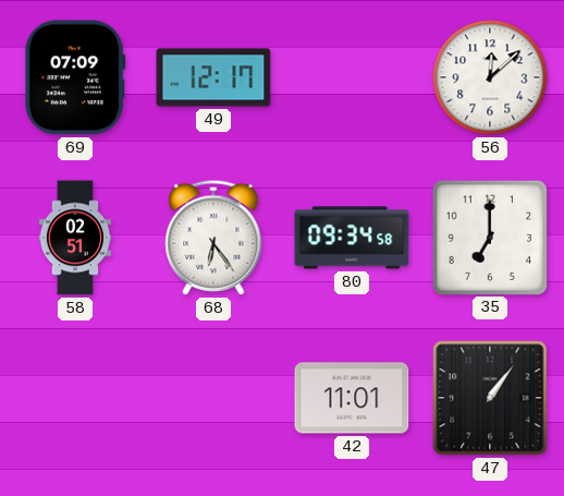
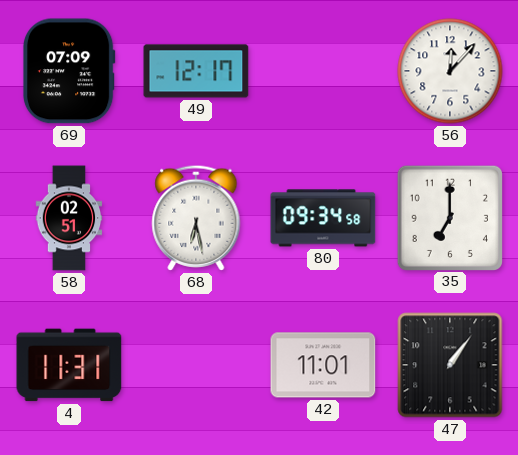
56: 12:08 -> 12:07 (450, 71)
68: 6:24 -> 6:28 (196, 218)
4: none -> 11:31 (69, 365)
